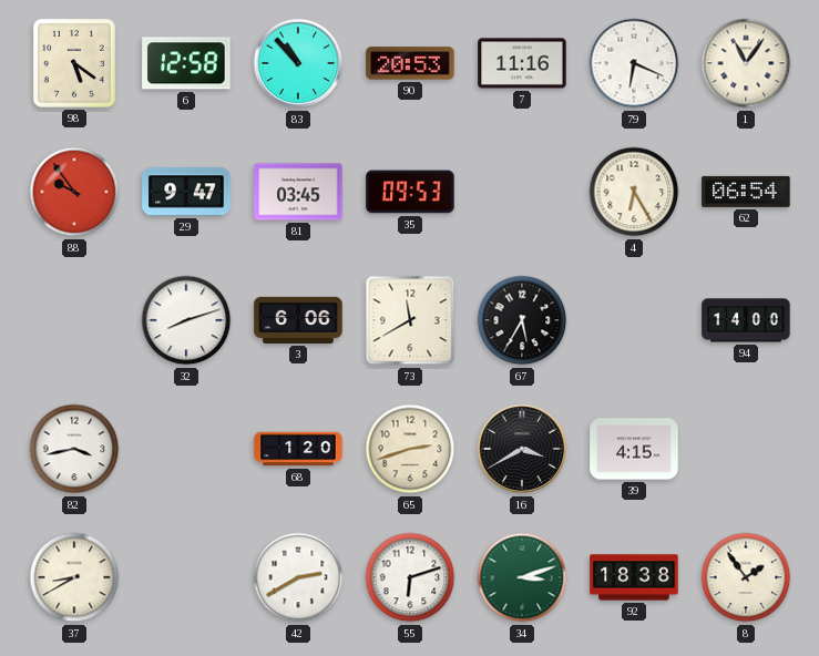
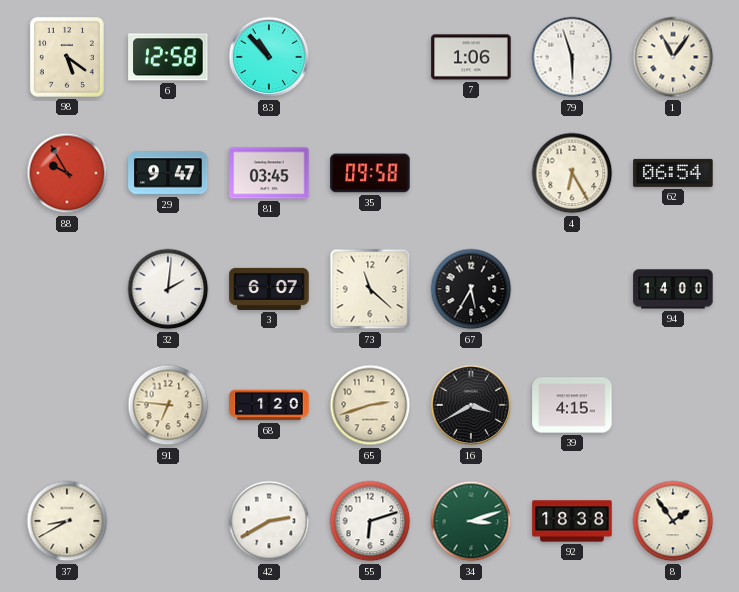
90: 20:53 -> none (410, 63)
7: 11:16 -> 1:06 (471, 57)
79: 6:19 -> 5:57 (572, 57)
88: 9:54 -> 9:55 (67, 173)
35: 09:53 -> 09:58 (370, 173)
32: 8:12 -> 2:01 (168, 289)
3: 6:06 -> 6:07 (269, 289)
73: 11:40 -> 11:22 (370, 289)
82: 3:43 -> none (74, 449)
91: none -> 6:46 (168, 405)
